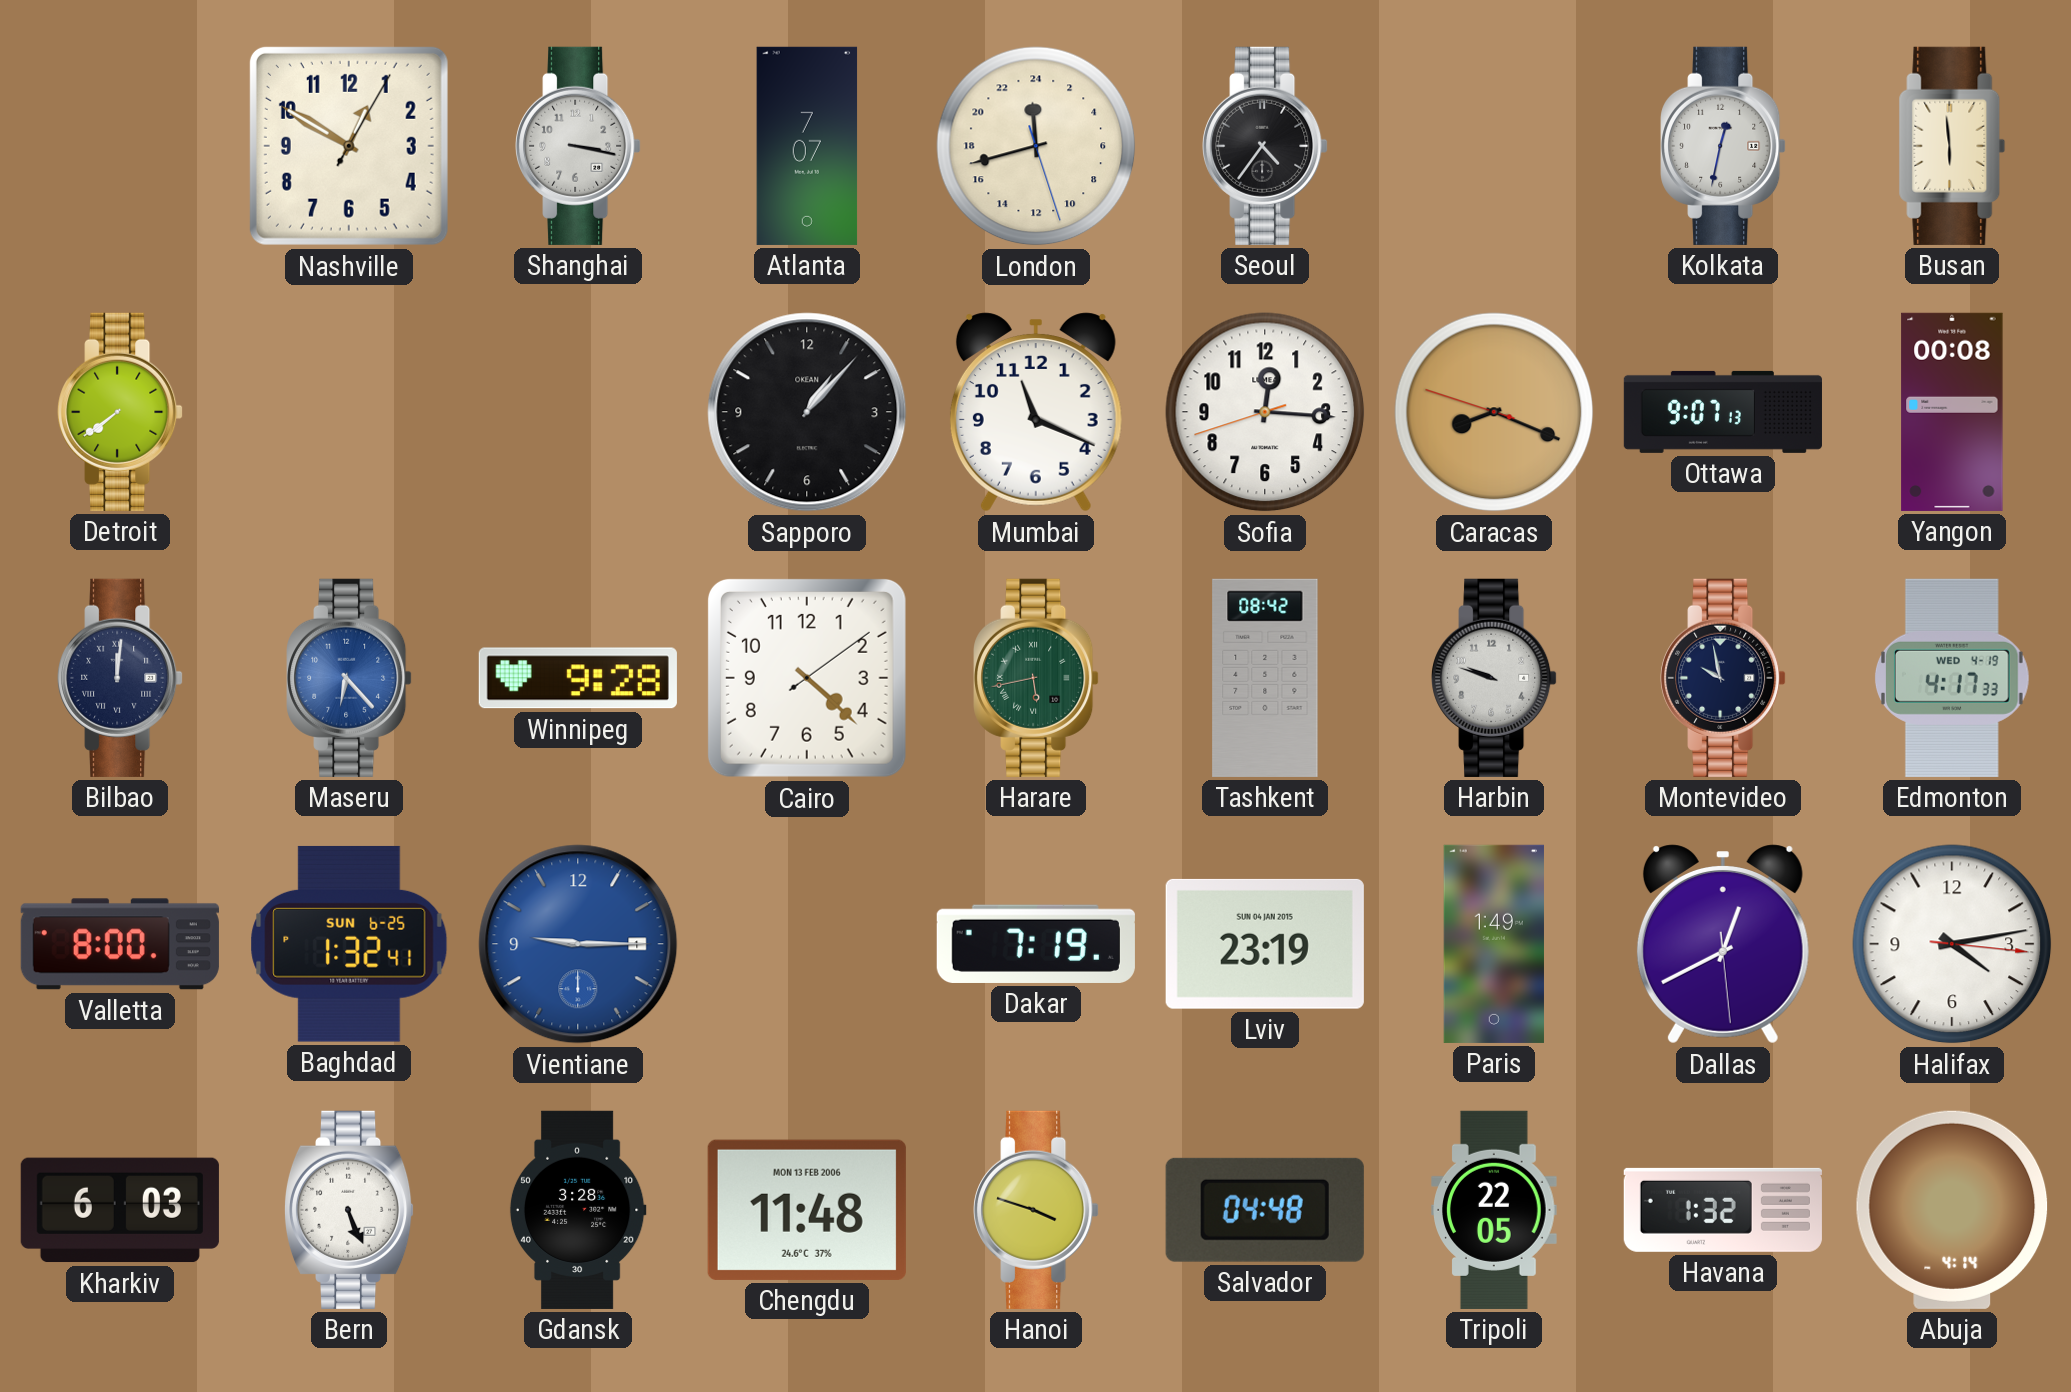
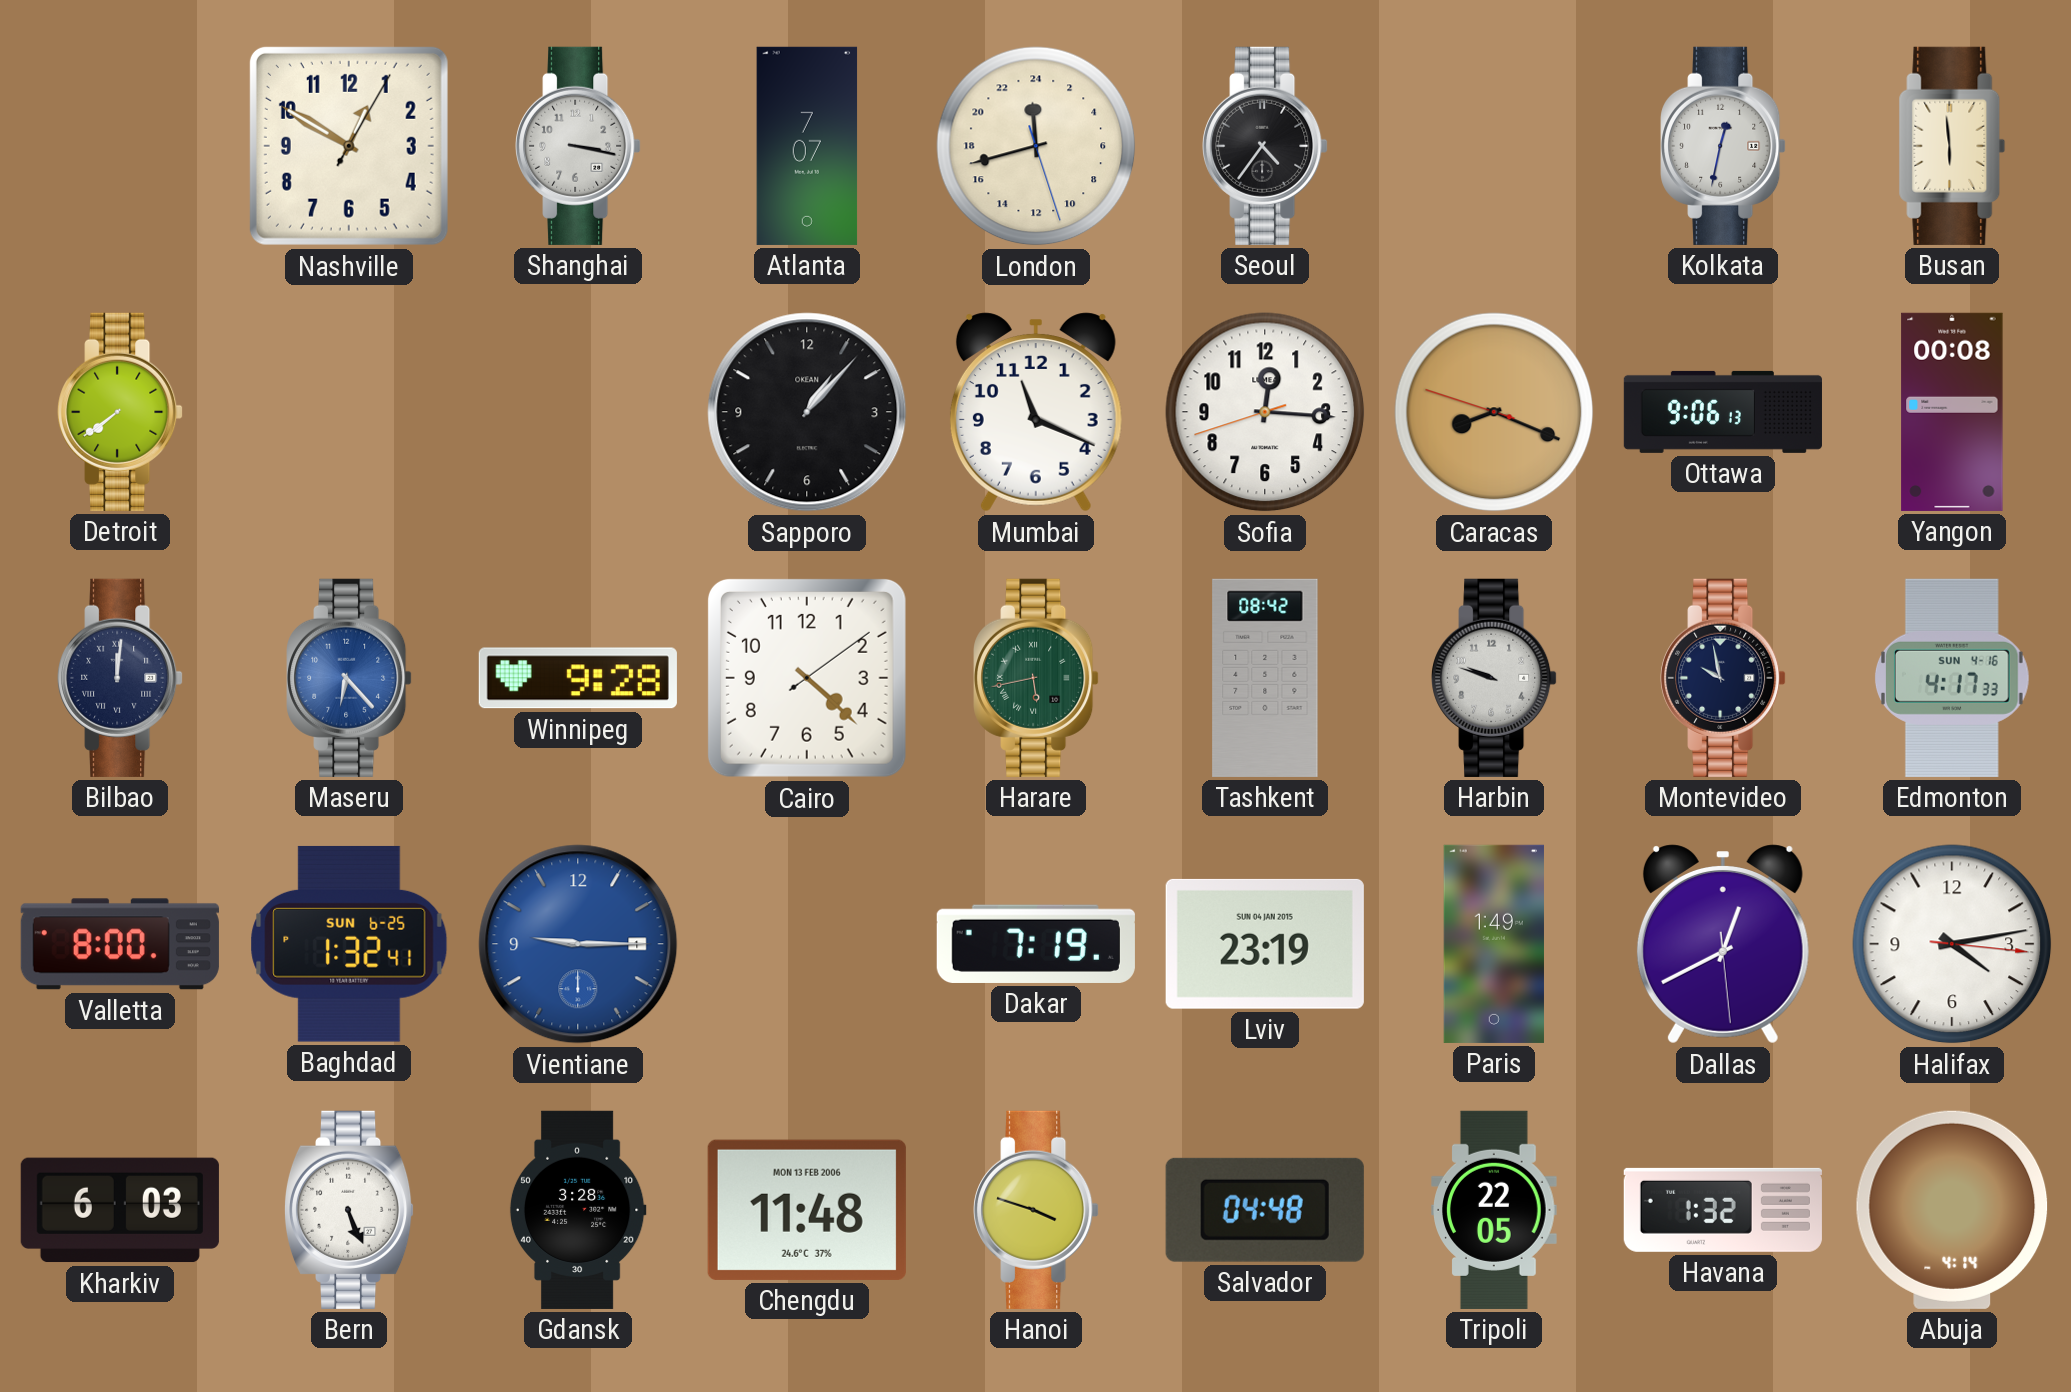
Ottawa: 9:07 -> 9:06 (1723, 412)
Edmonton date: WED 4-19 -> SUN 4-16 (1952, 678)
